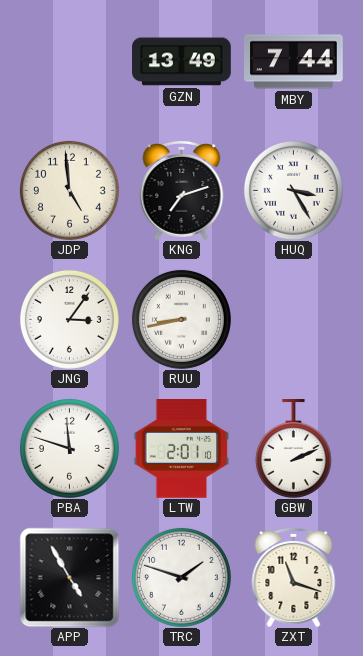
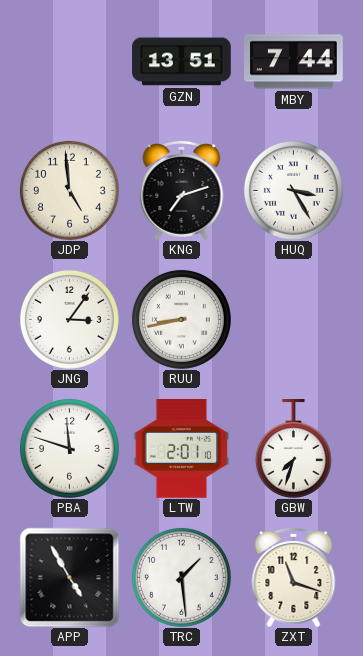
GZN: 13:49 -> 13:51 (182, 62)
GBW: 2:11 -> 7:33 (293, 449)
TRC: 1:48 -> 1:29 (181, 577)
